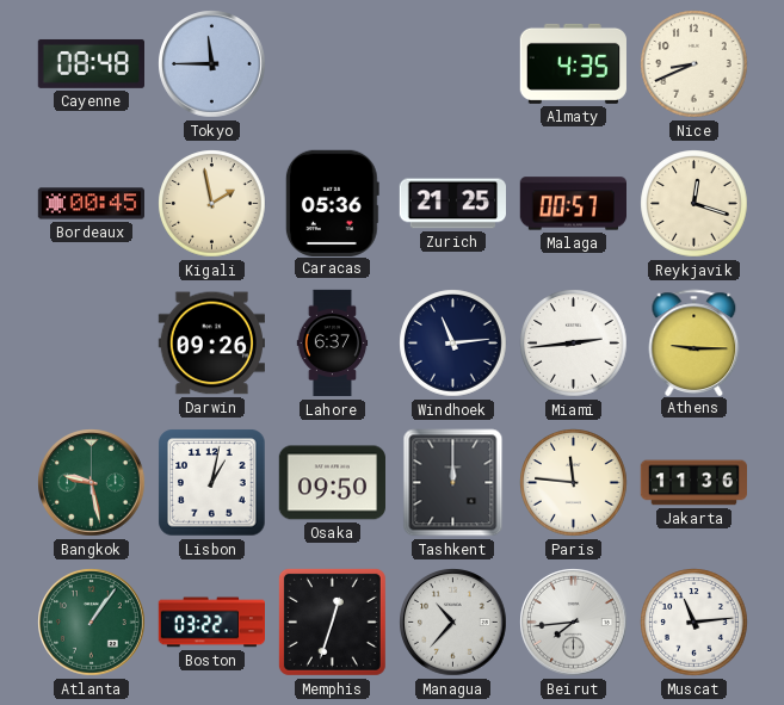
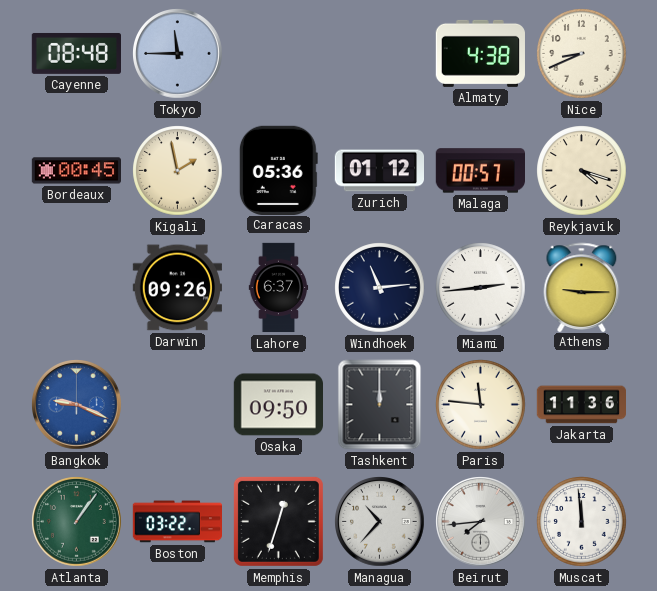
Almaty: 4:35 -> 4:38 (480, 53)
Zurich: 21:25 -> 01:12 (379, 171)
Reykjavik: 12:18 -> 4:18 (582, 171)
Bangkok: 9:28 -> 9:19 (77, 405)
Bangkok dial: green -> blue (77, 405)
Lisbon: 1:02 -> none (212, 483)
Muscat: 11:14 -> 11:59 (582, 522)
